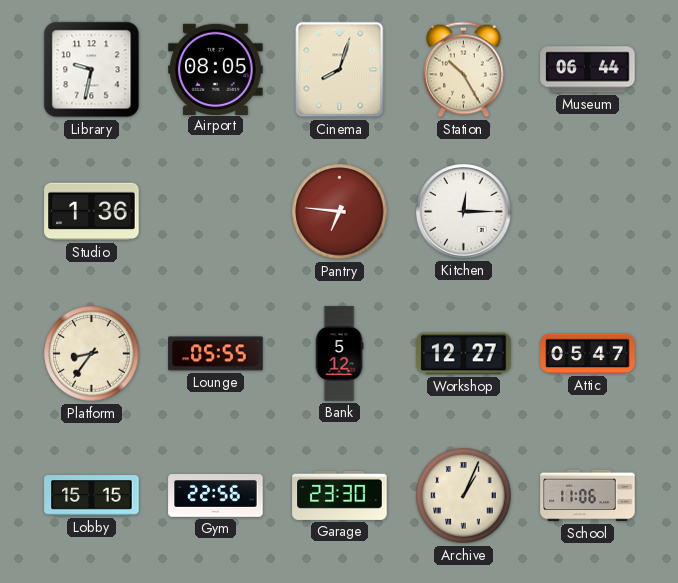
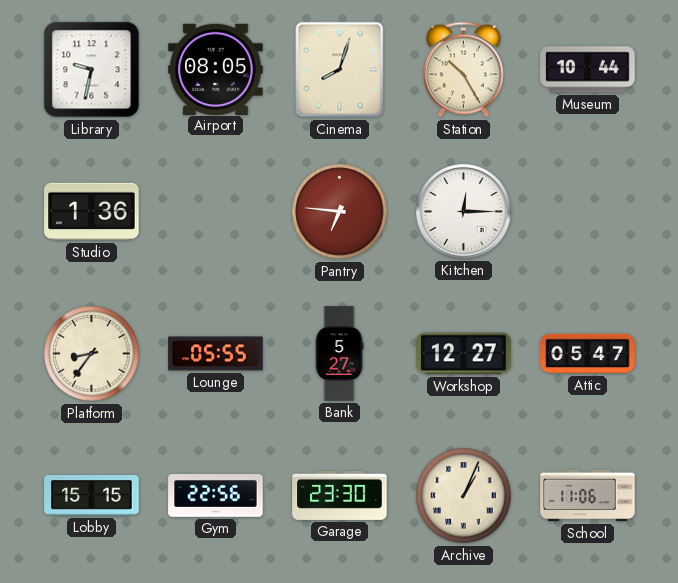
Museum: 06:44 -> 10:44 (588, 70)
Bank: 5:12 -> 5:27 (339, 354)
